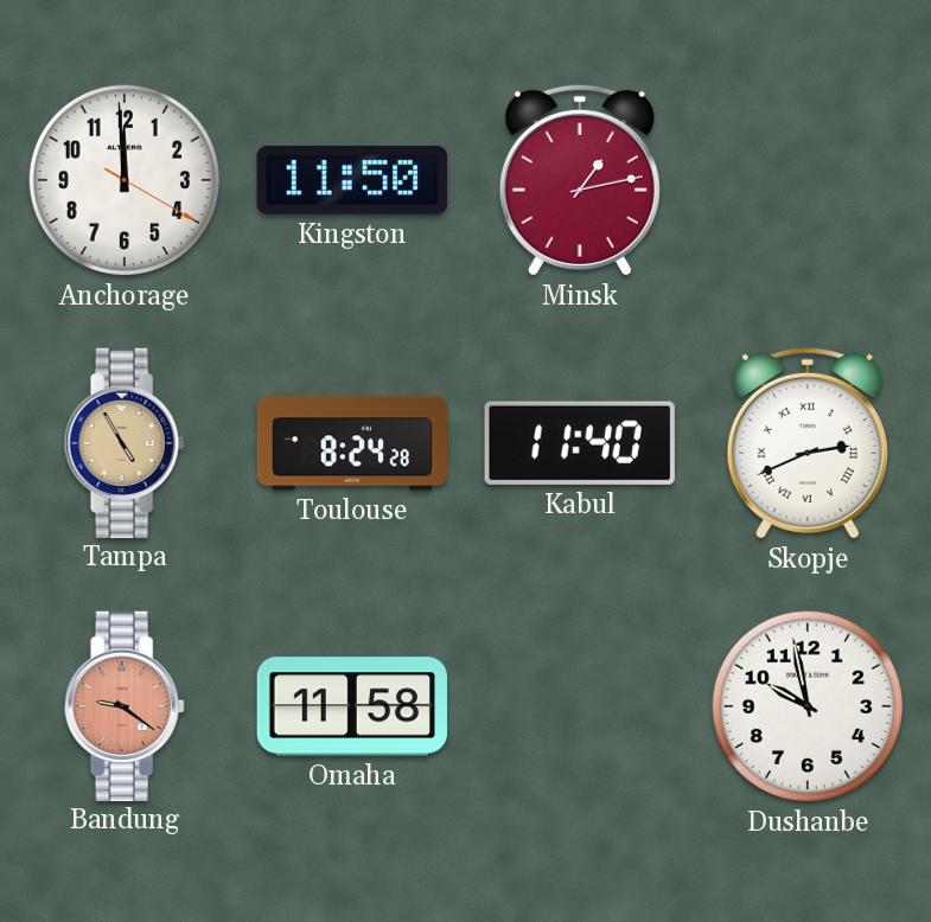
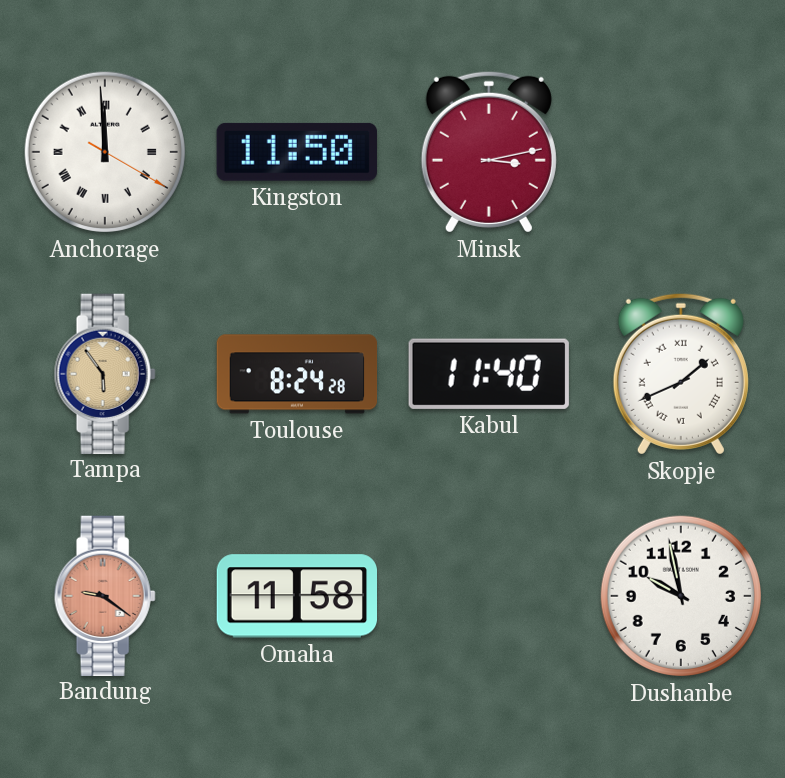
Anchorage numerals: Arabic -> Roman (105, 152)
Minsk: 1:13 -> 3:13 (489, 152)
Tampa: 4:55 -> 5:54 (105, 373)
Skopje: 2:41 -> 1:41 (681, 374)
